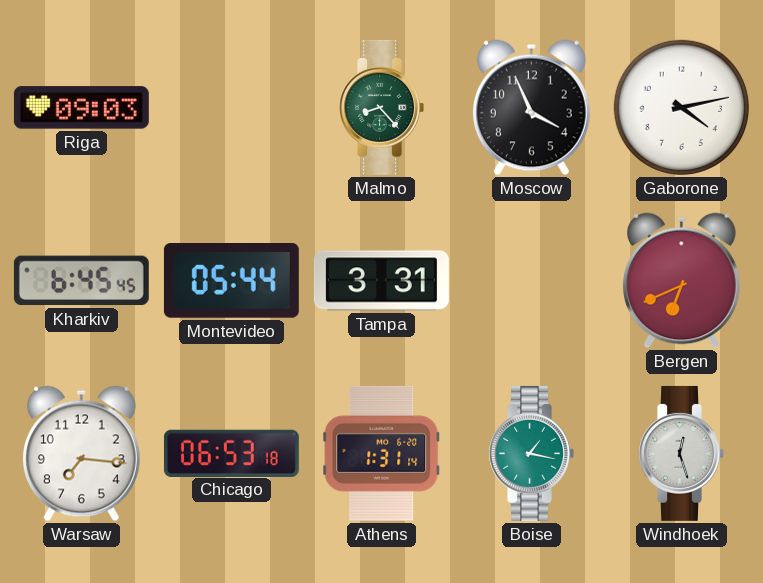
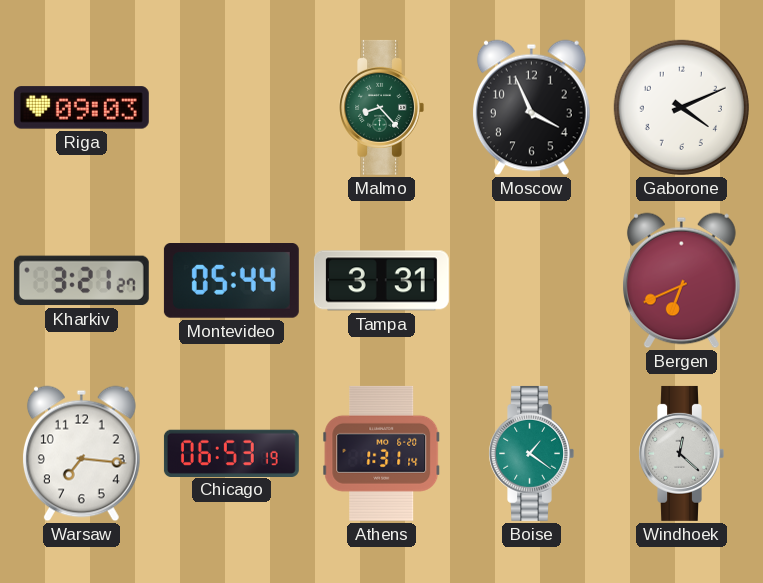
Gaborone: 4:13 -> 4:11 (681, 107)
Kharkiv: 6:45 -> 3:21 (81, 281)
Chicago: 06:53:18 -> 06:53:19 (231, 453)
Boise: 1:17 -> 1:21 (531, 453)
Windhoek: 12:27 -> 12:22 (681, 453)
